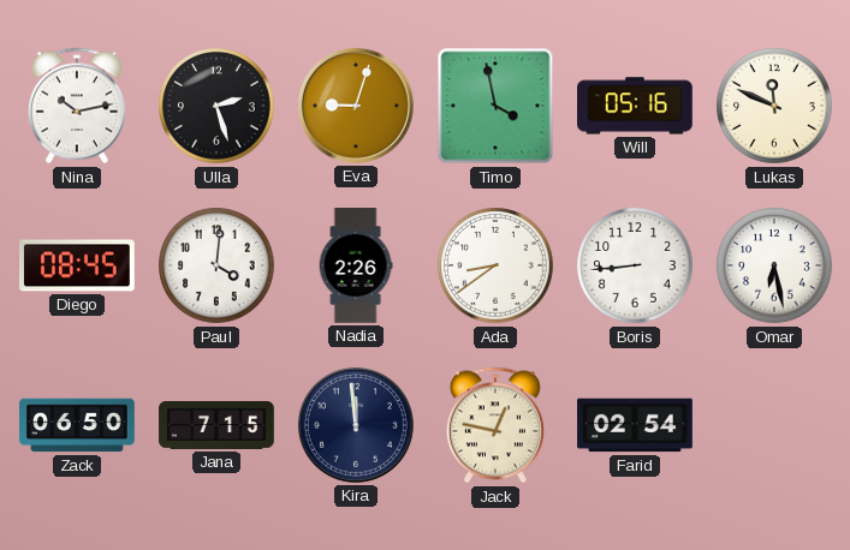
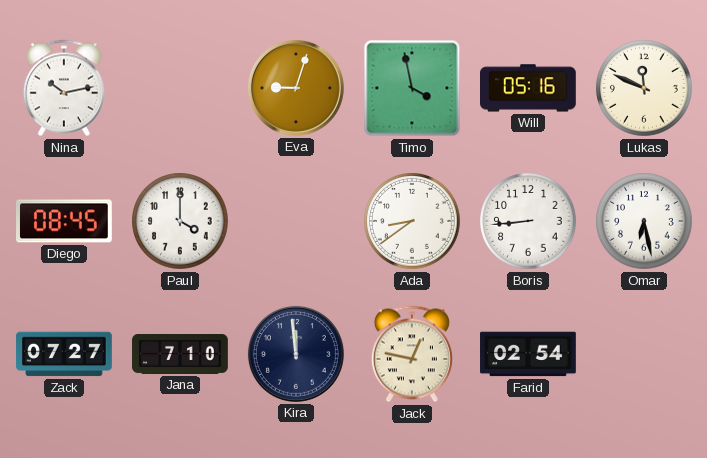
Ulla: 2:27 -> none (216, 106)
Paul: 4:01 -> 4:00 (180, 221)
Nadia: 2:26 -> none (356, 265)
Zack: 06:50 -> 07:27 (64, 354)
Jana: 7:15 -> 7:10 (180, 355)
